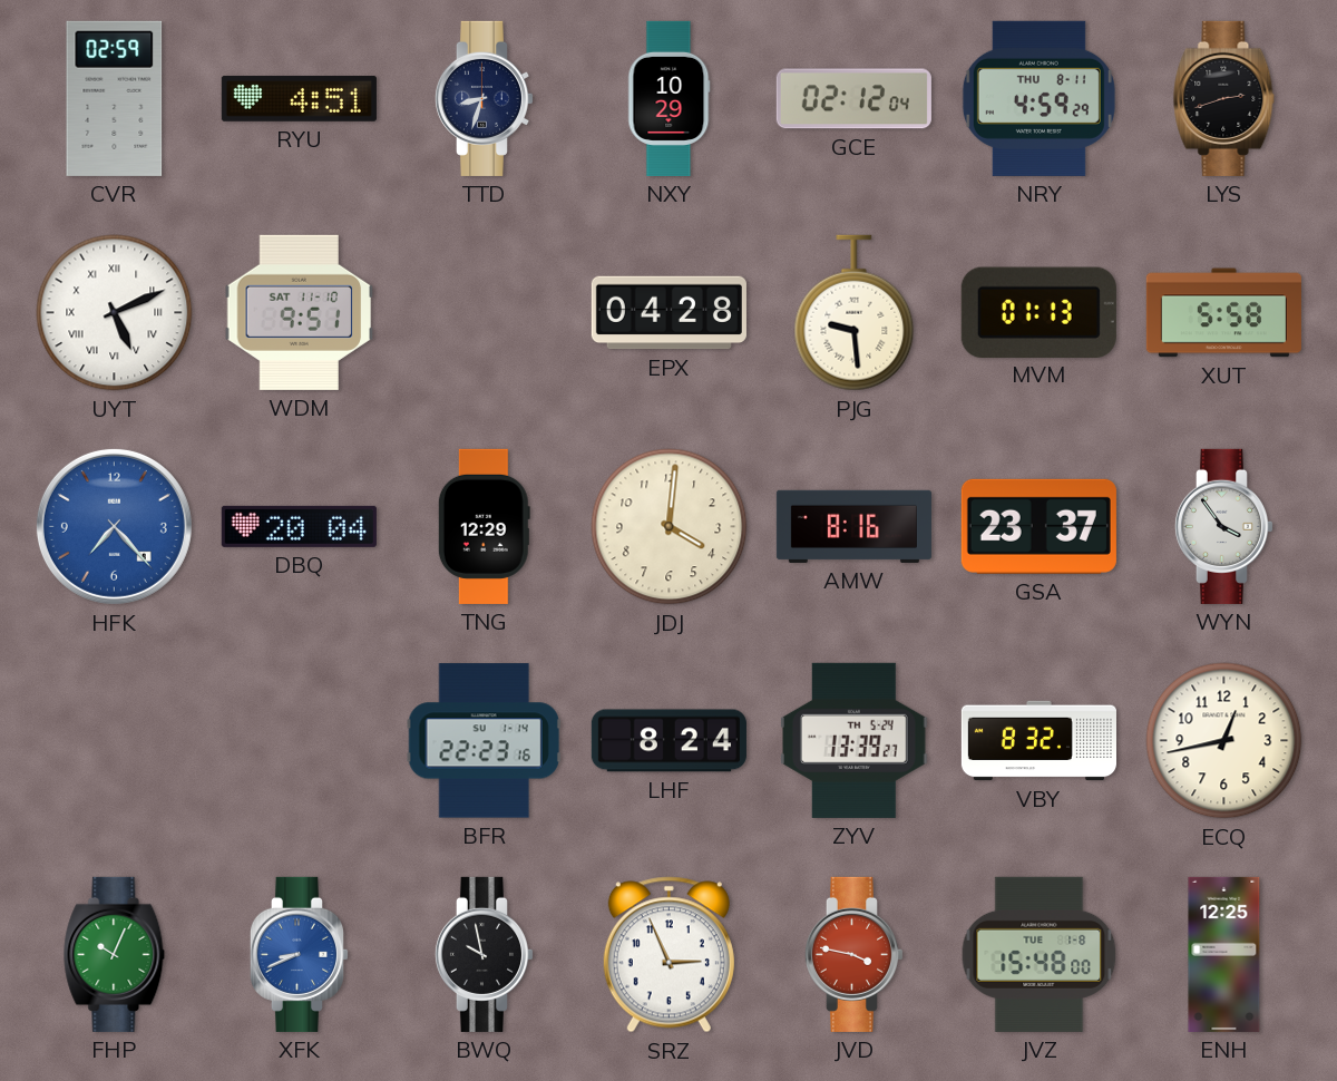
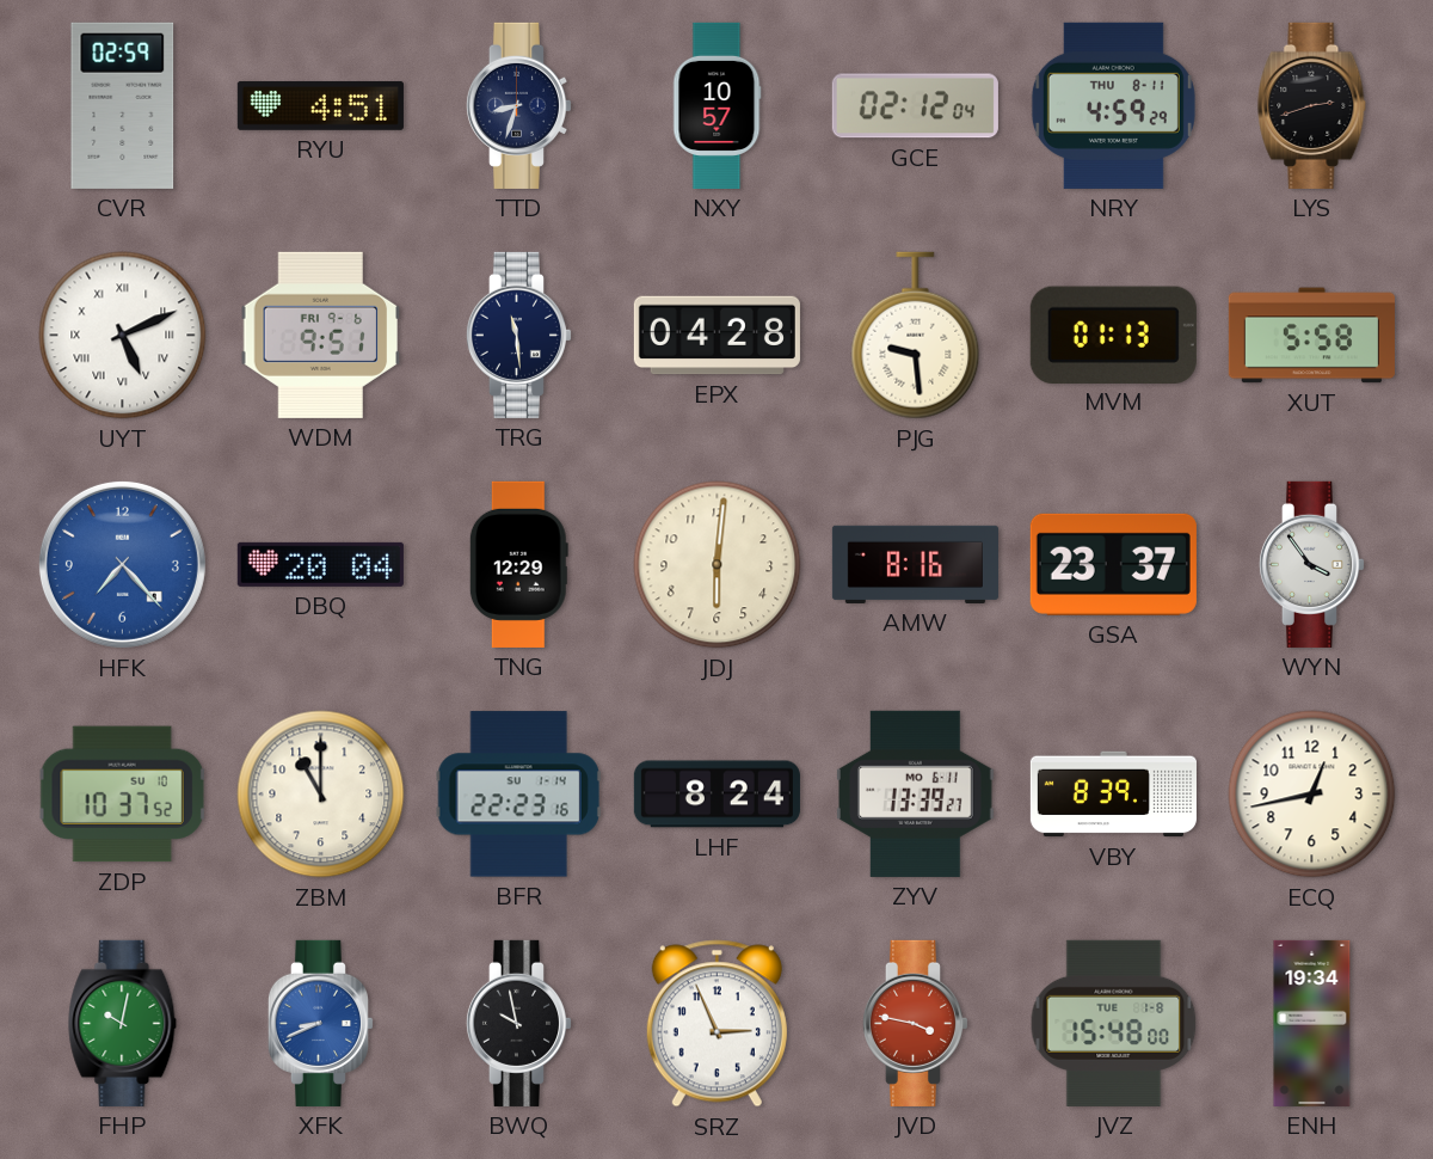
NXY: 10:29 -> 10:57 (718, 105)
WDM date: SAT 11-10 -> FRI 9-6 (321, 335)
TRG: none -> 11:29 (518, 335)
JDJ: 4:01 -> 6:01 (718, 565)
ZDP: none -> 10:37 (123, 795)
ZBM: none -> 11:00 (321, 795)
ZYV date: TH 5-24 -> MO 6-11 (915, 793)
VBY: 8:32 -> 8:39 (1113, 795)
FHP: 10:04 -> 10:02 (123, 1023)
ENH: 12:25 -> 19:34 (1312, 1023)
